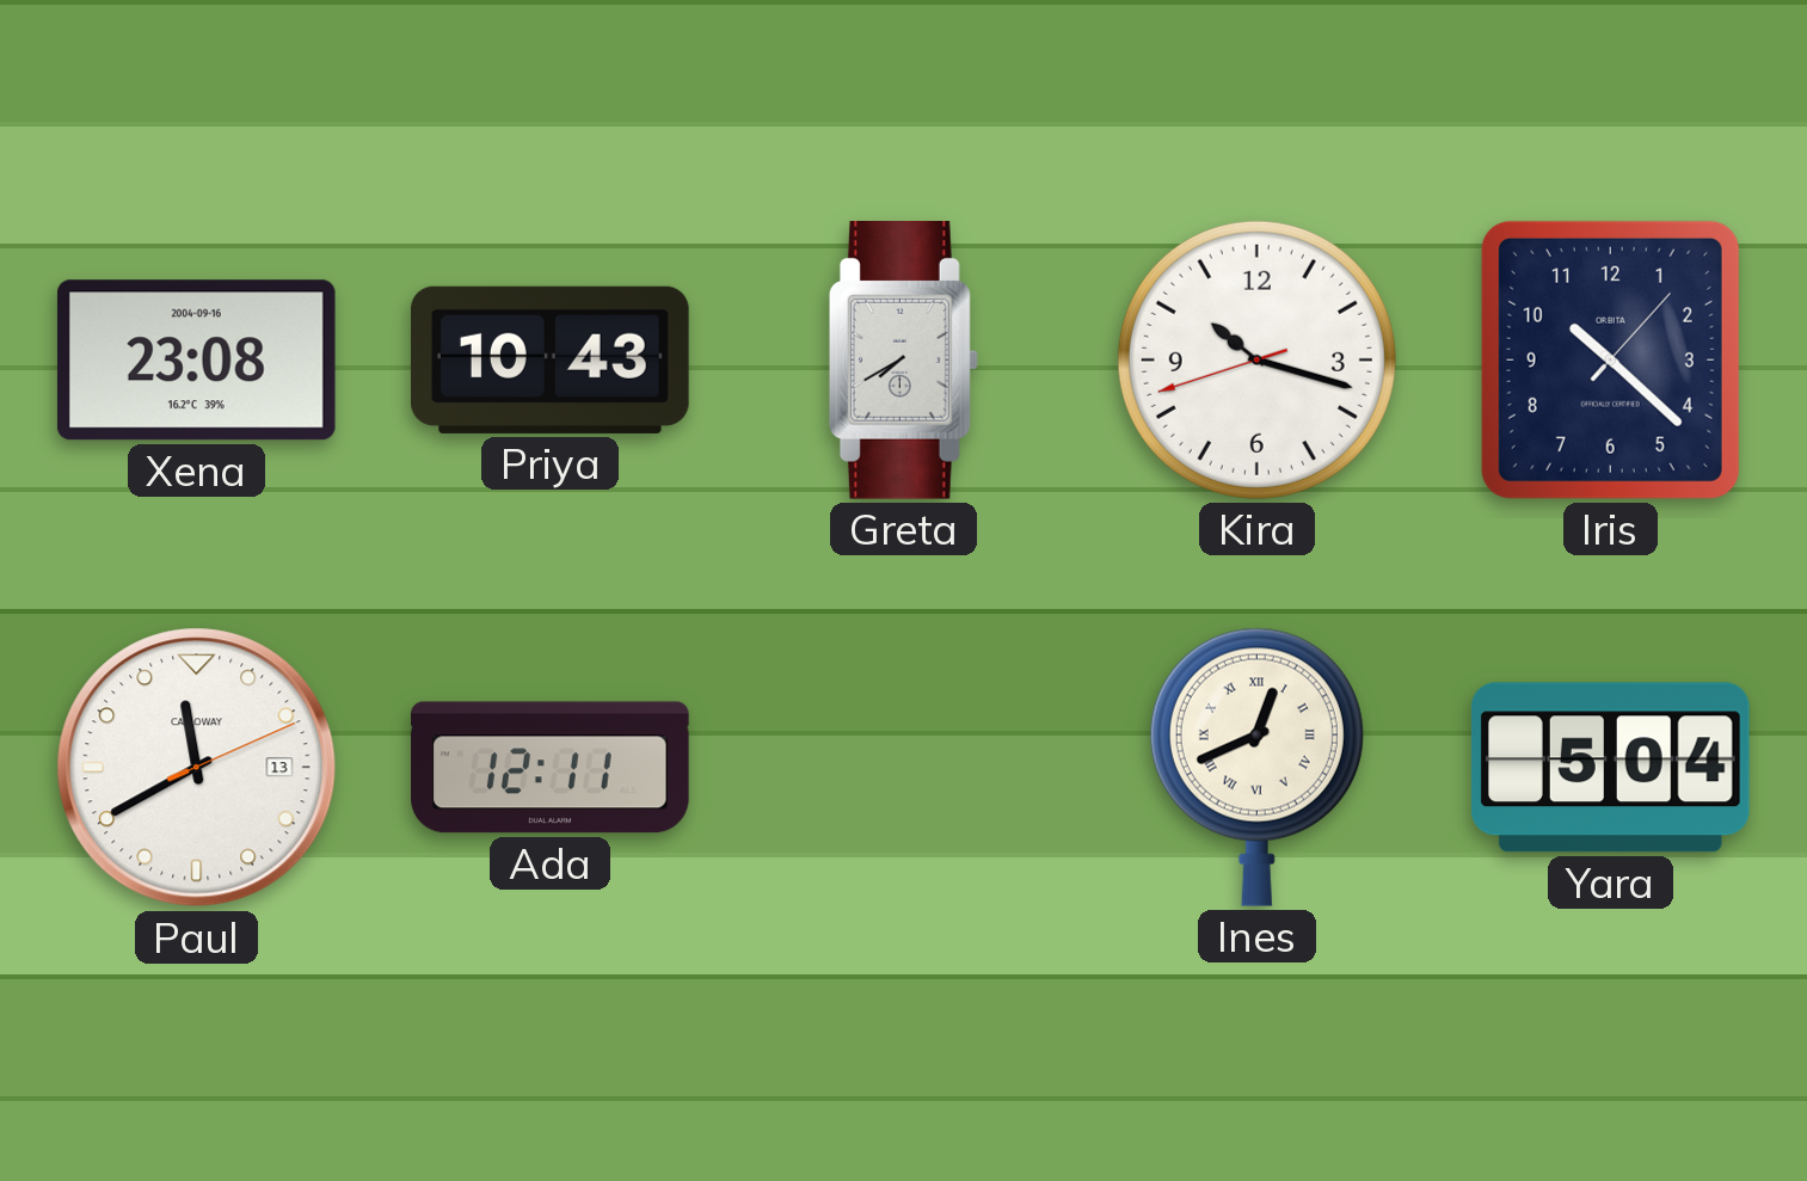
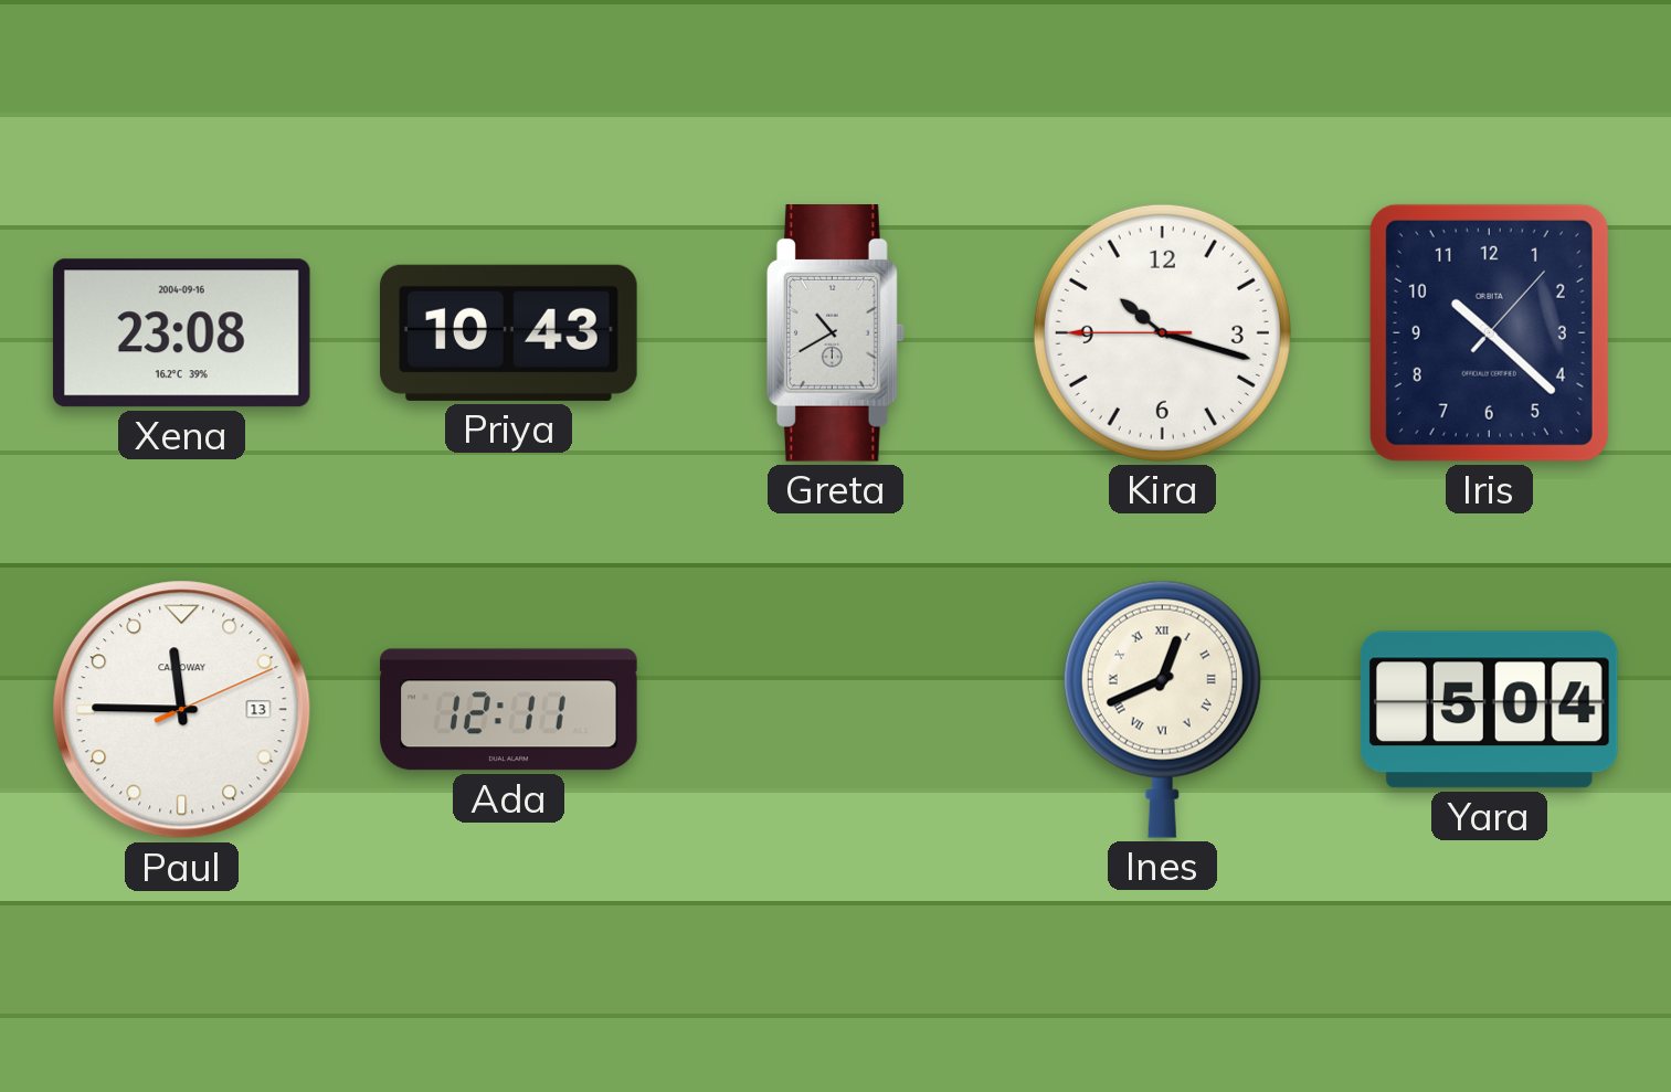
Greta: 7:40 -> 10:40 (835, 333)
Kira: 10:17:42 -> 10:17:45 (1162, 332)
Paul: 11:40 -> 11:45 (182, 710)
